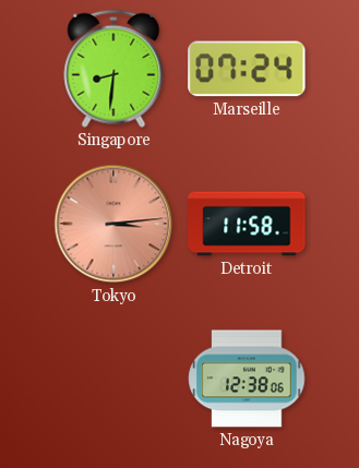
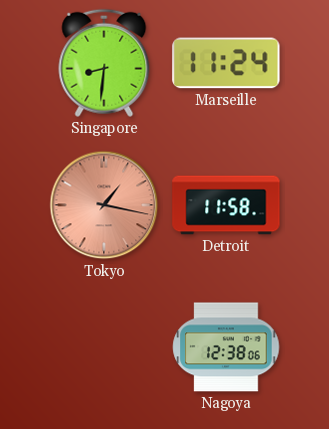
Marseille: 07:24 -> 11:24 (226, 63)
Tokyo: 3:14 -> 1:17 (104, 205)
